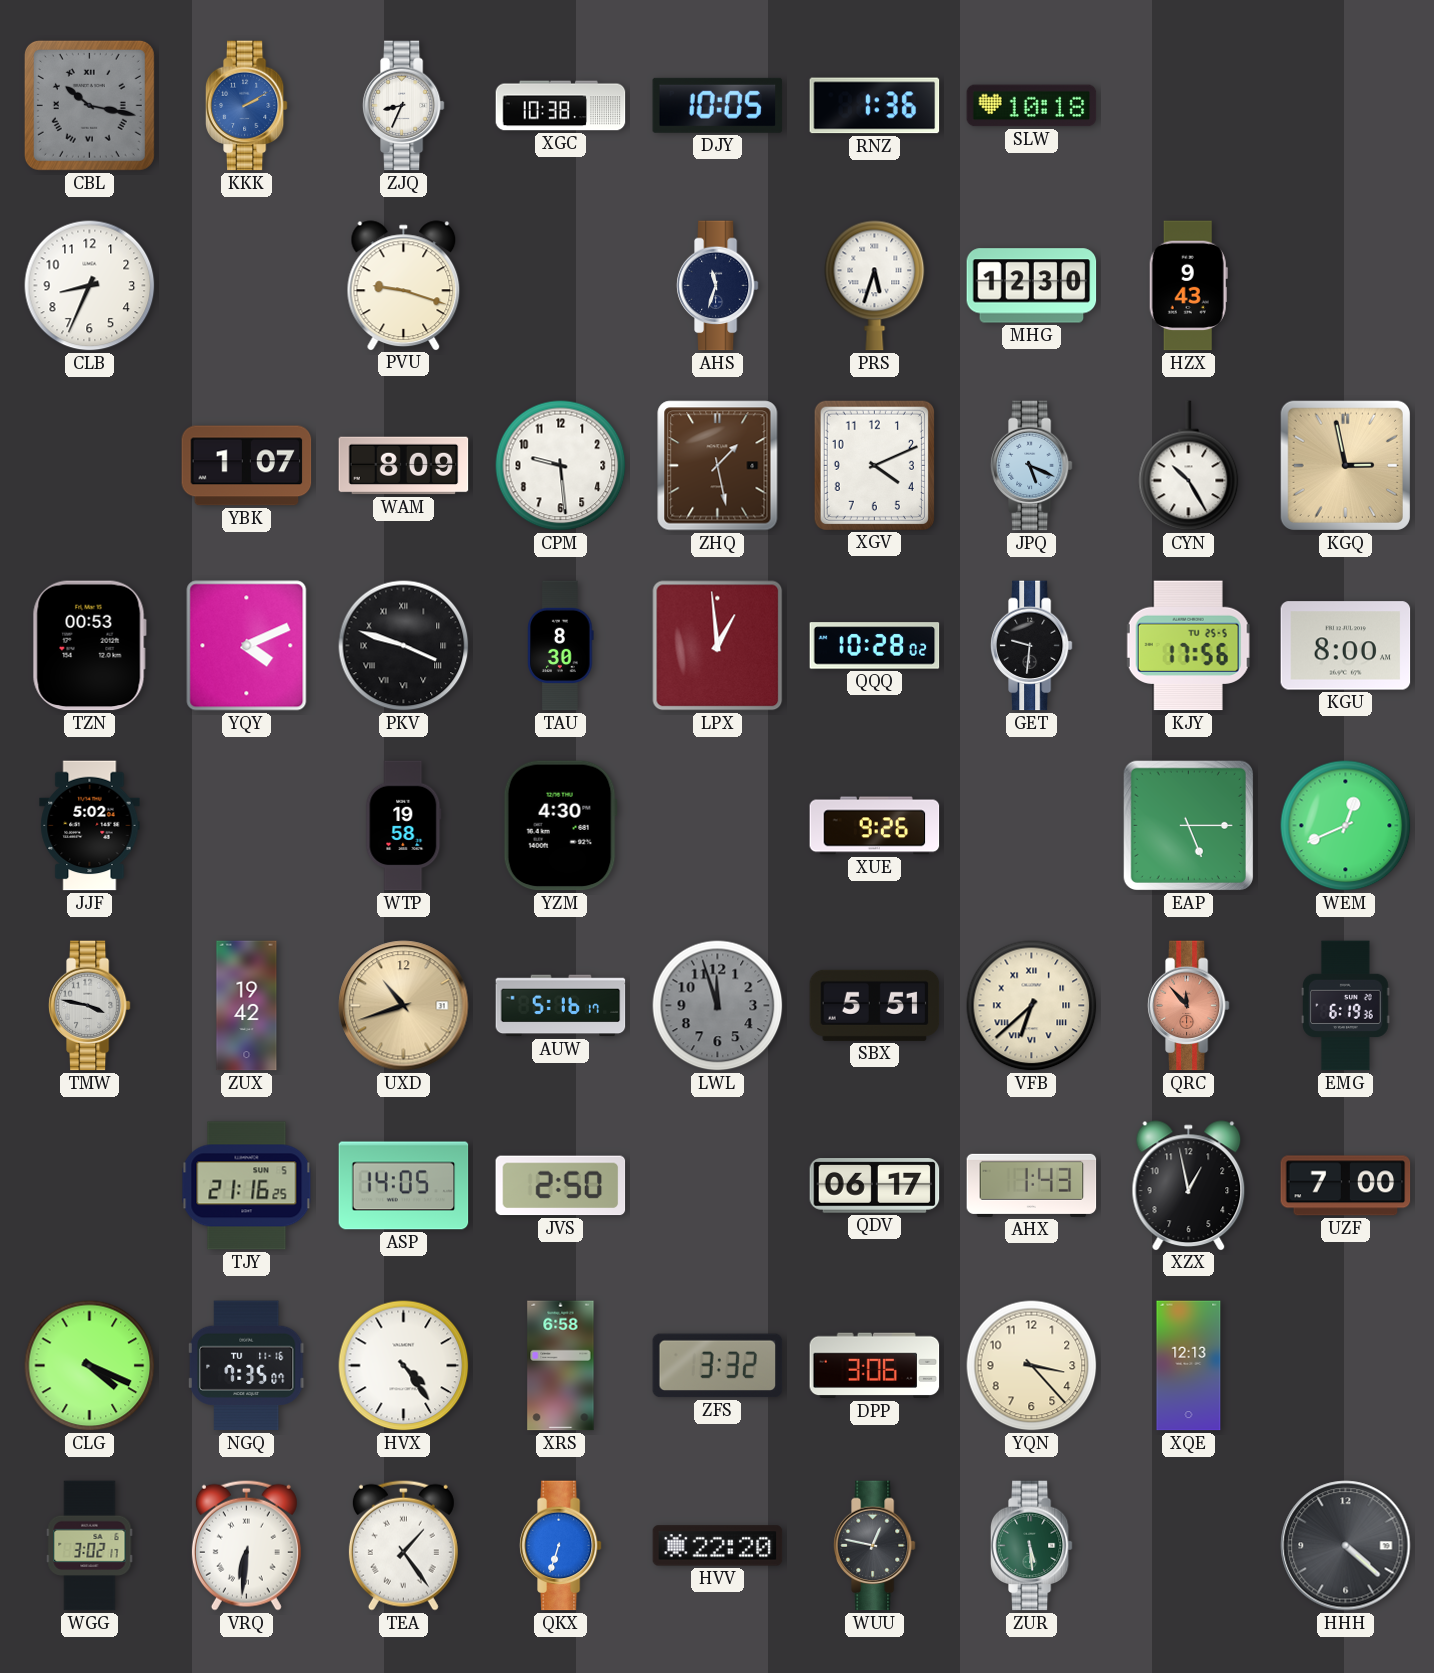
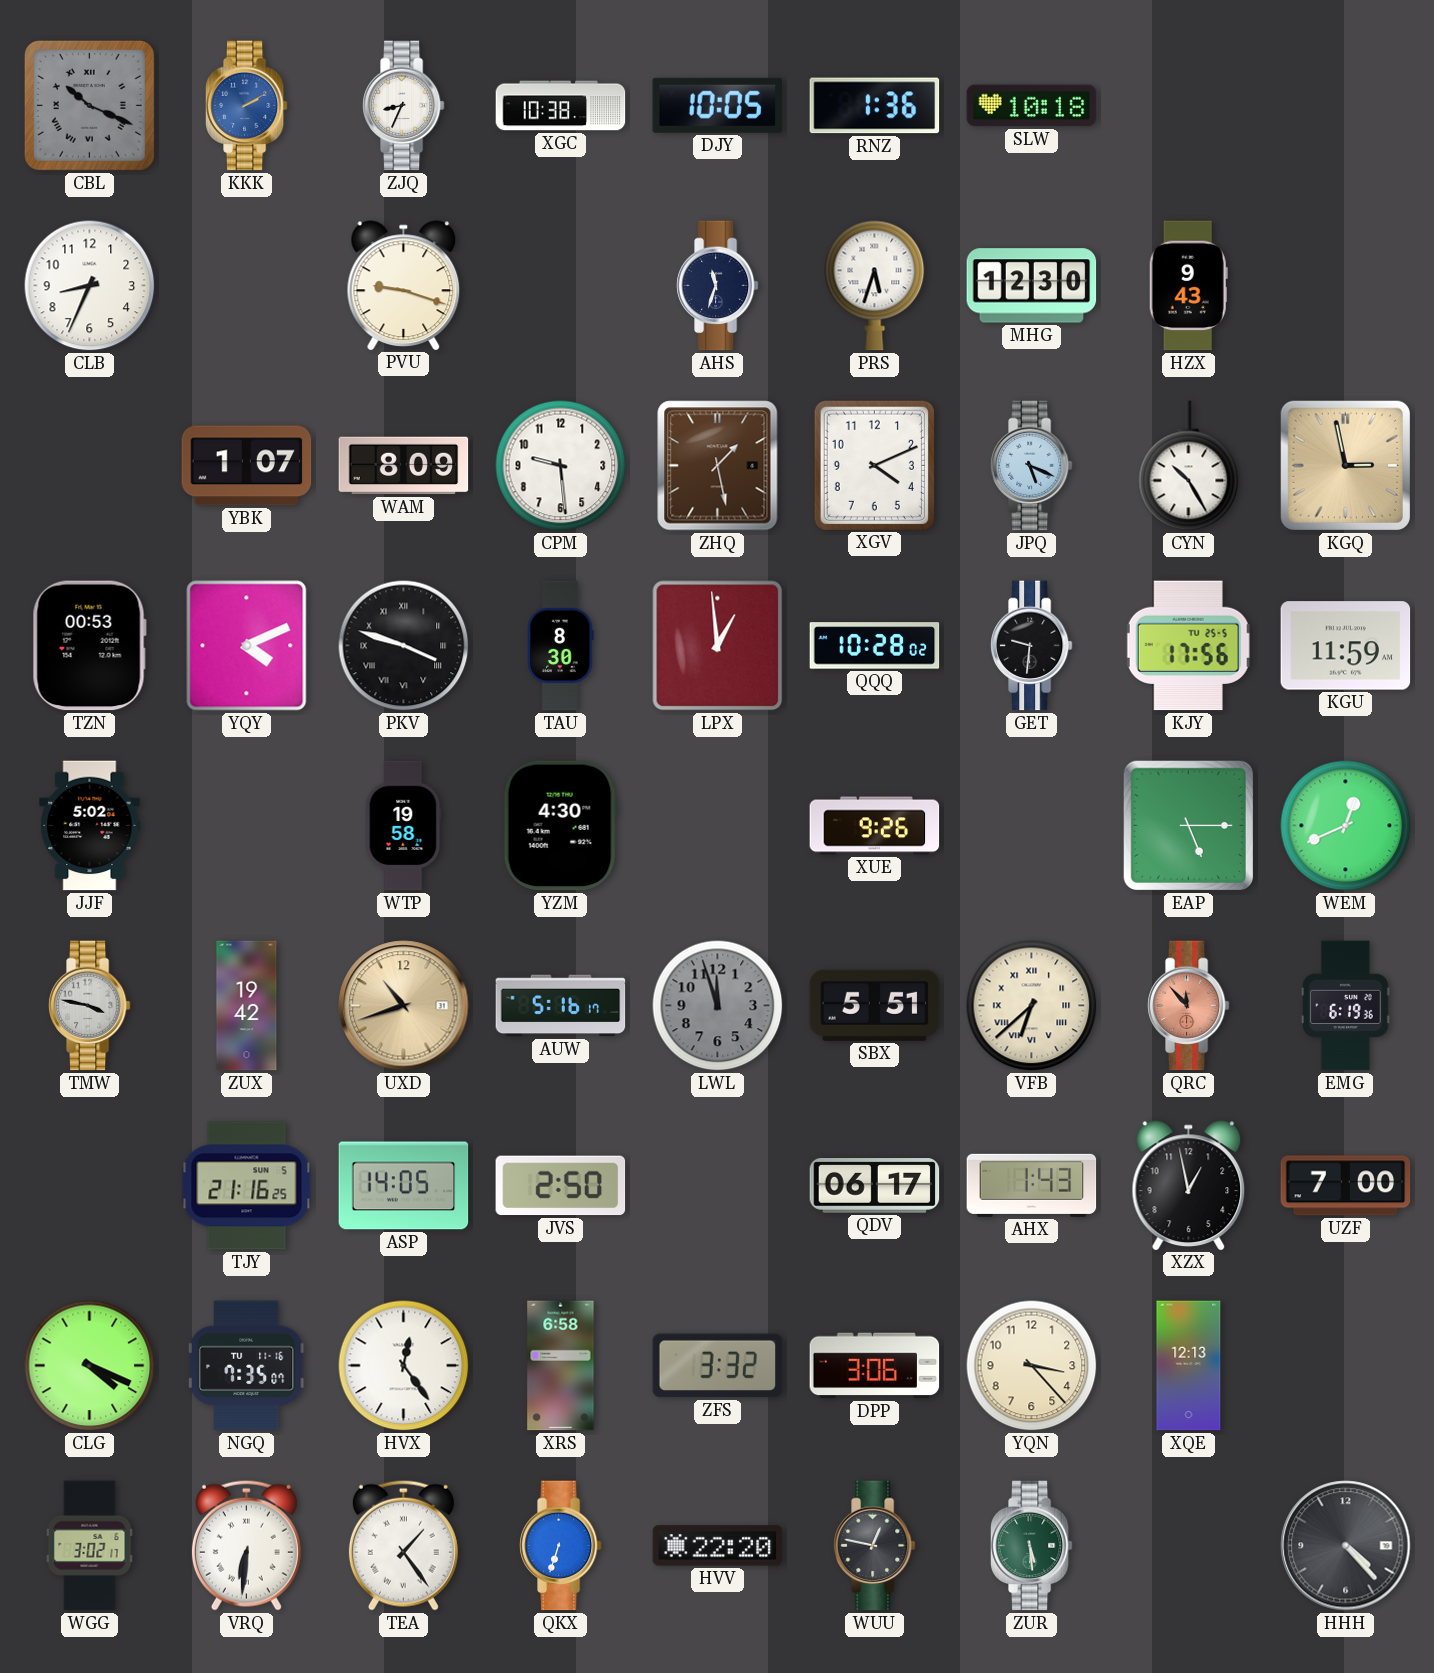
CBL: 10:17 -> 10:19 (89, 105)
KGU: 8:00 -> 11:59 (1346, 646)
HVX: 4:24 -> 12:24 (404, 1366)
HHH: 4:22 -> 4:23 (1346, 1546)
